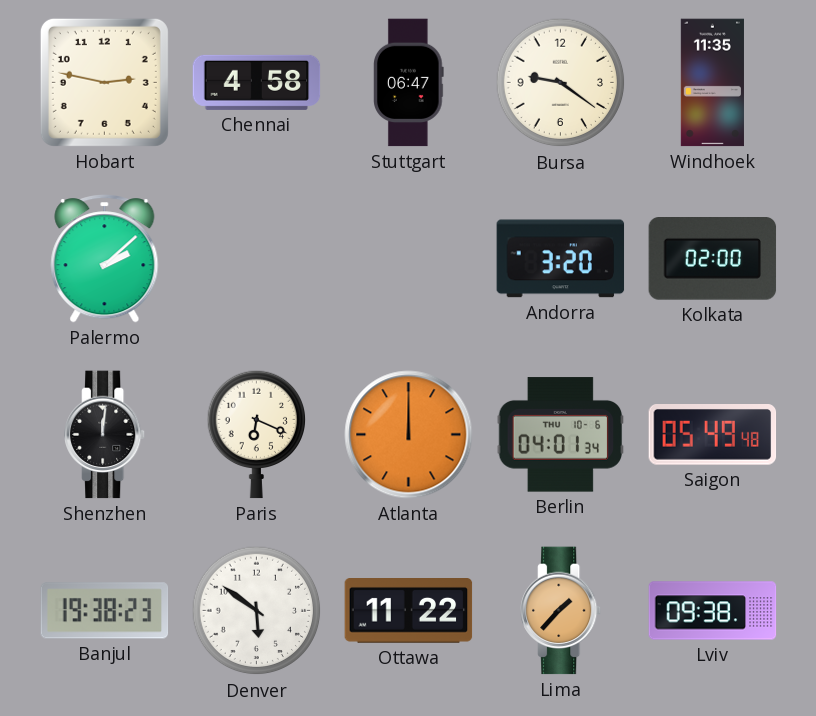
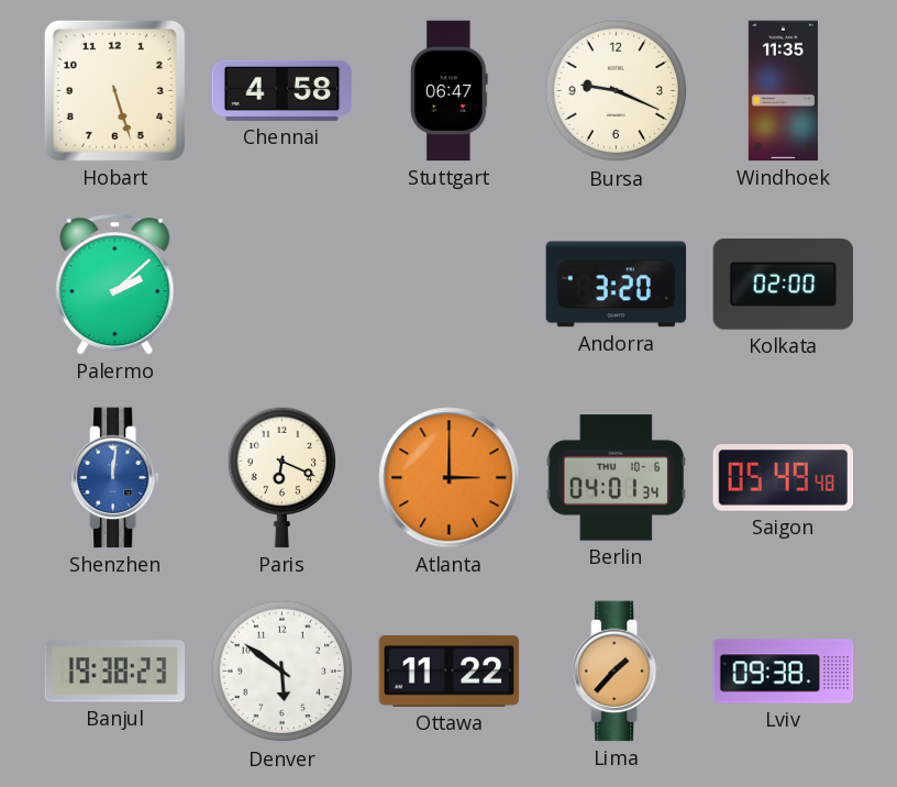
Hobart: 2:47 -> 5:27 (114, 90)
Bursa: 9:21 -> 9:19 (617, 91)
Shenzhen dial: black -> blue (117, 478)
Atlanta: 12:00 -> 3:00 (450, 478)
